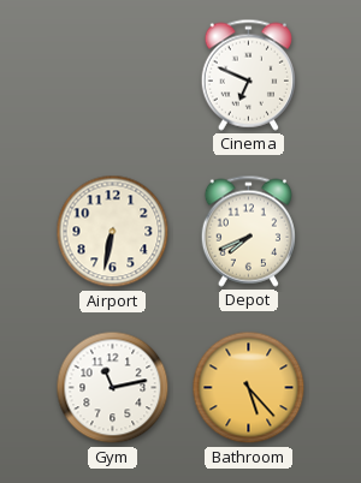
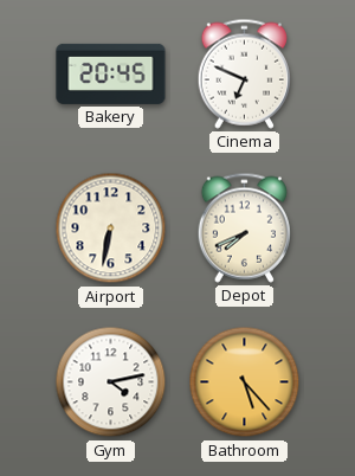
Bakery: none -> 20:45 (111, 73)
Gym: 11:13 -> 4:13 (111, 382)
